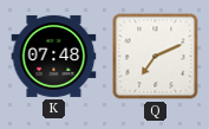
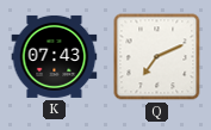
K: 07:48 -> 07:43 (55, 56)
